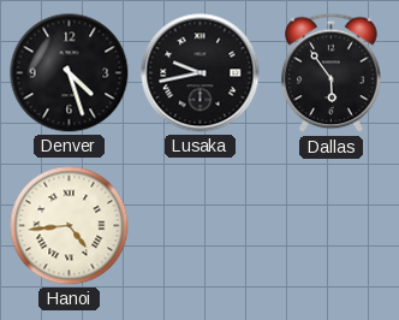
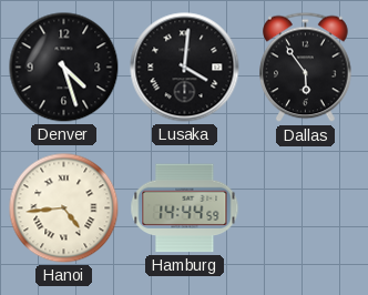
Lusaka: 9:43 -> 4:01 (185, 68)
Hamburg: none -> 14:44 (185, 208)
